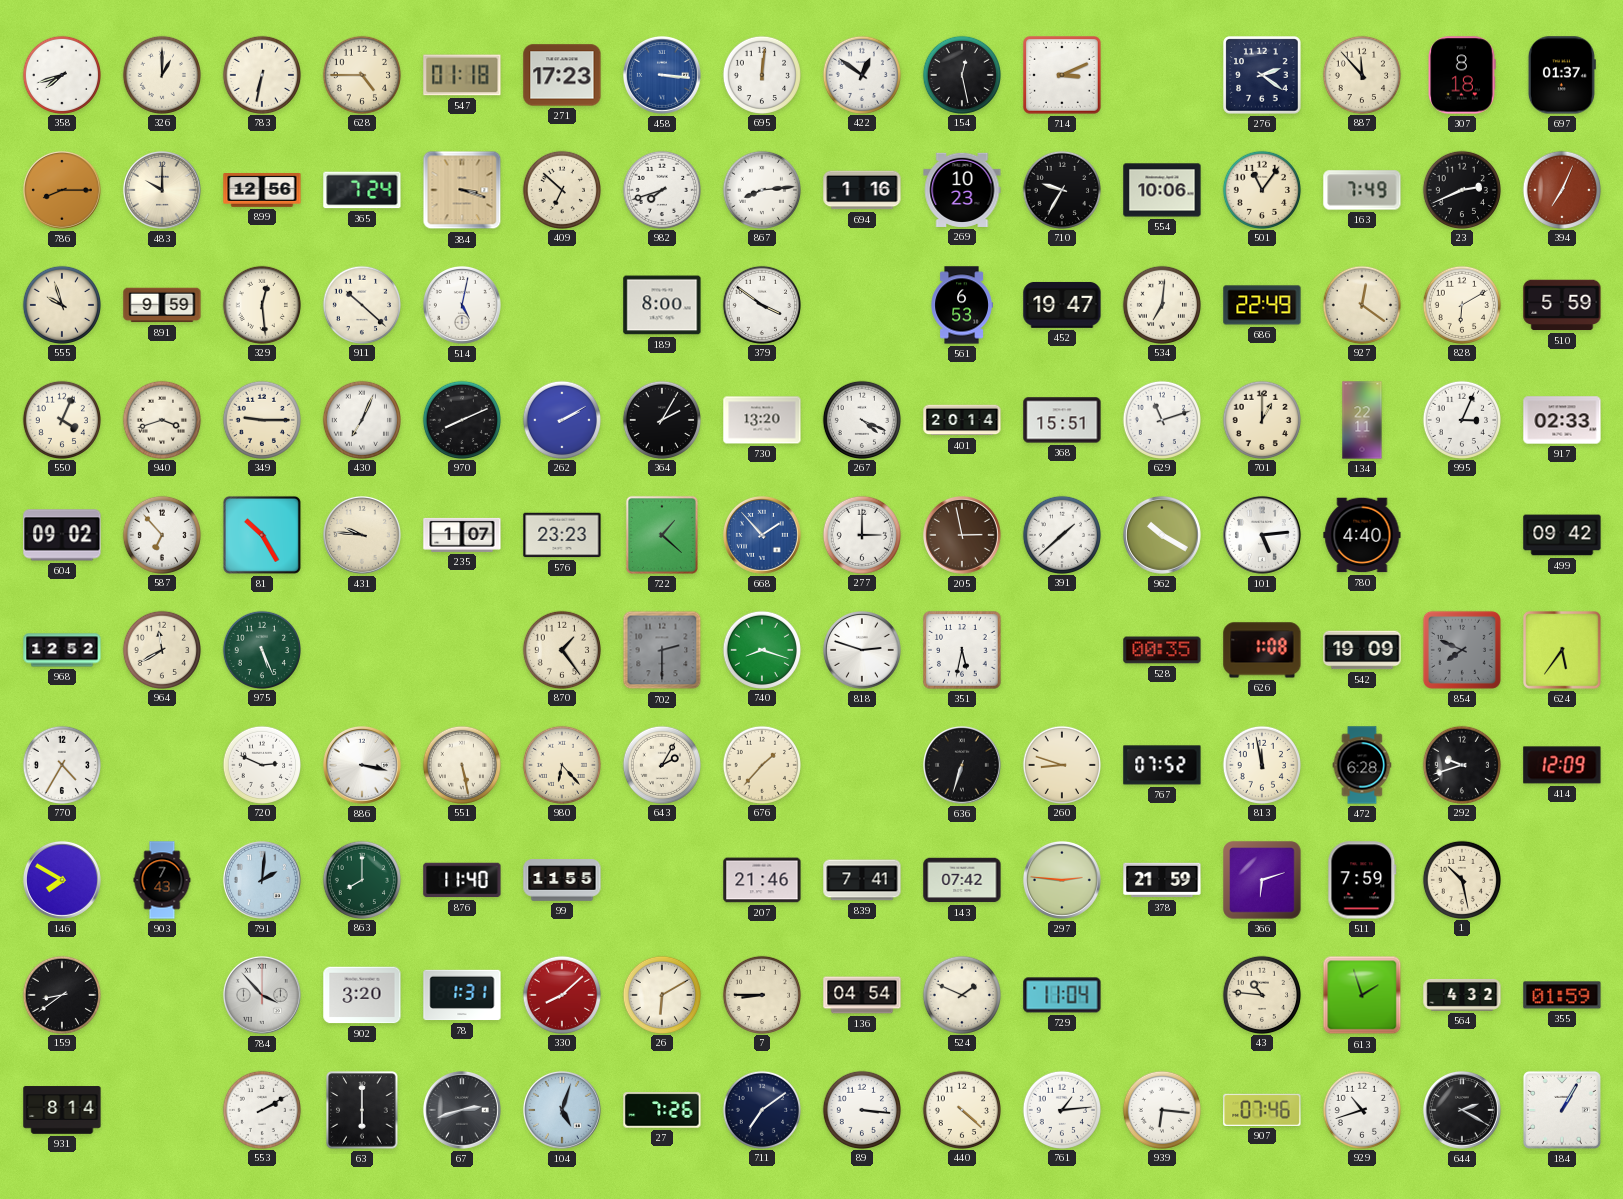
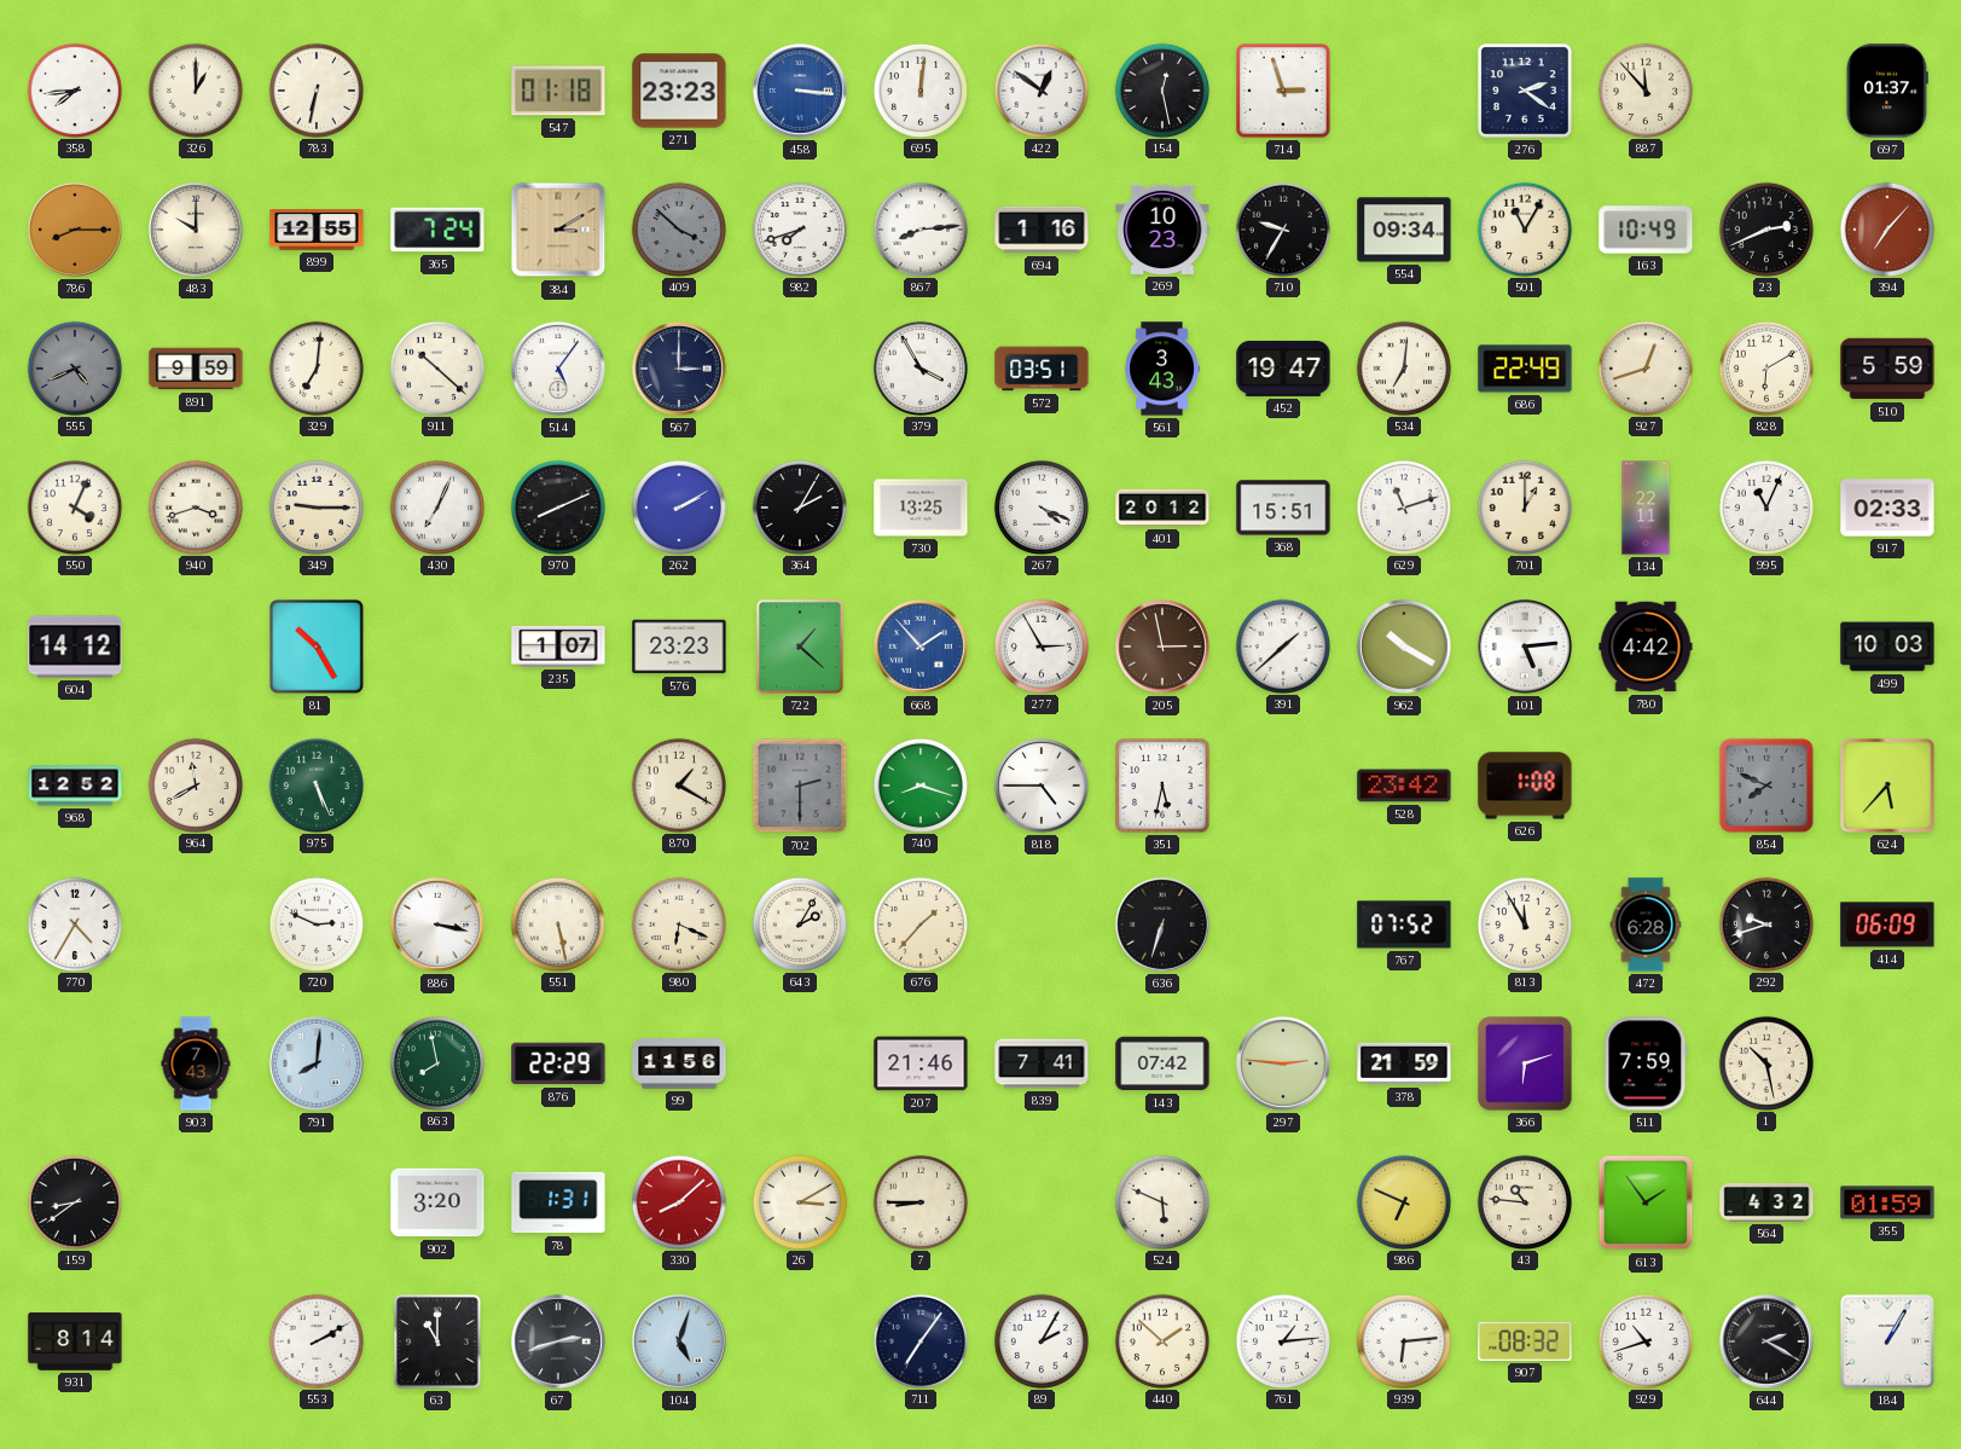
358: 7:42 -> 7:44 (74, 89)
628: 4:45 -> none (361, 74)
271: 17:23 -> 23:23 (679, 91)
714: 3:11 -> 2:57 (1283, 91)
307: 8:18 -> none (1462, 75)
899: 12:56 -> 12:55 (317, 231)
384: 3:18 -> 3:10 (558, 230)
409: 6:52 -> 3:52 (678, 228)
409 dial: cream -> grey (678, 228)
554: 10:06 -> 09:34 (1404, 230)
501: 11:06 -> 11:05 (1524, 228)
163: 7:49 -> 10:49 (1646, 230)
394: 7:04 -> 7:07 (1886, 228)
555: 9:57 -> 4:41 (74, 367)
555 dial: cream -> grey (74, 367)
329: 12:29 -> 7:01 (315, 367)
514: 5:02 -> 5:06 (558, 369)
567: none -> 3:00 (679, 369)
189: 8:00 -> none (662, 305)
379: 3:51 -> 3:55 (919, 367)
572: none -> 03:51 (1042, 369)
561: 6:53 -> 3:43 (1162, 369)
927: 12:21 -> 12:42 (1644, 367)
730: 13:20 -> 13:25 (921, 508)
401: 20:14 -> 20:12 (1162, 508)
995: 3:04 -> 11:04 (1765, 506)
604: 09:02 -> 14:12 (75, 647)
587: 6:53 -> none (161, 534)
431: 9:46 -> none (362, 535)
277: 3:00 -> 2:55 (1040, 645)
780: 4:40 -> 4:42 (1646, 647)
499: 09:42 -> 10:03 (1887, 647)
870: 1:24 -> 1:20 (678, 784)
818: 2:48 -> 4:45 (1042, 786)
528: 00:35 -> 23:42 (1404, 786)
542: 19:09 -> none (1362, 650)
624: 5:36 -> 5:37 (1887, 786)
980: 6:23 -> 6:19 (678, 923)
260: 8:48 -> none (1061, 764)
813: 11:58 -> 11:55 (1524, 923)
414: 12:09 -> 06:09 (1887, 925)
146: 7:50 -> none (62, 880)
791: 2:01 -> 8:01 (317, 1063)
863: 8:00 -> 7:58 (436, 1062)
876: 11:40 -> 22:29 (558, 1063)
99: 11:55 -> 11:56 (679, 1063)
784: 3:53 -> none (262, 995)
26: 6:10 -> 3:10 (799, 1201)
136: 04:54 -> none (862, 995)
524: 1:49 -> 5:49 (1161, 1201)
729: 11:04 -> none (1062, 995)
986: none -> 6:49 (1403, 1201)
613: 1:57 -> 1:54 (1646, 1202)
63: 6:00 -> 11:00 (437, 1341)
27: 7:26 -> none (662, 1110)
711: 7:09 -> 7:06 (919, 1340)
89: 3:16 -> 2:05 (1040, 1340)
440: 4:22 -> 1:52 (1161, 1340)
939: 6:16 -> 6:14 (1403, 1340)
907: 07:46 -> 08:32 (1525, 1341)
